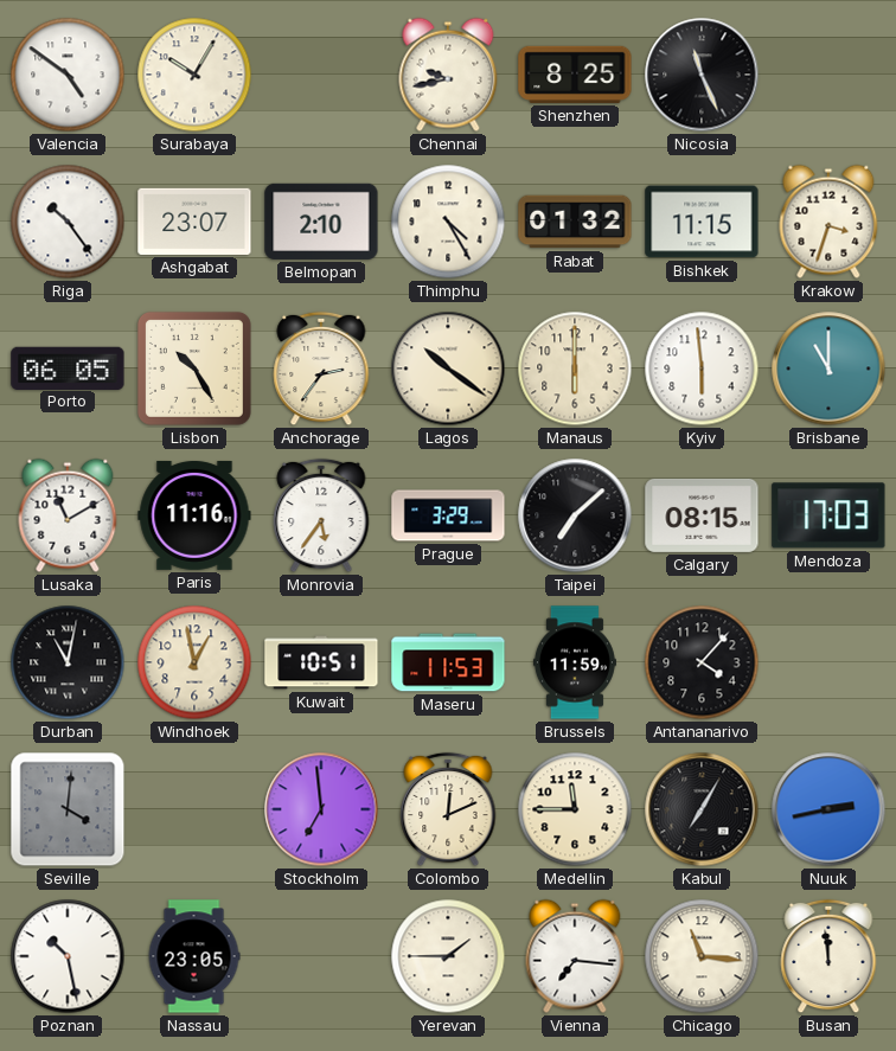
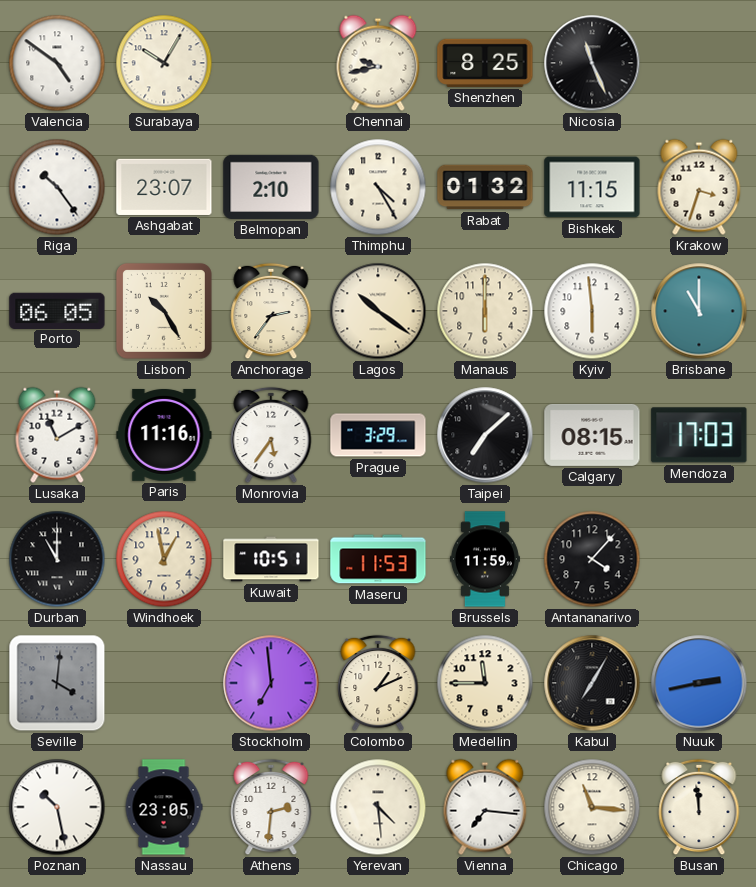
Durban: 11:02 -> 11:00 (57, 559)
Colombo: 12:11 -> 1:11 (378, 683)
Athens: none -> 2:31 (271, 807)
Yerevan: 1:45 -> 4:29 (378, 807)
